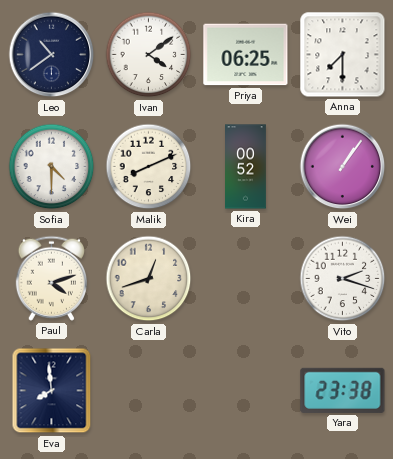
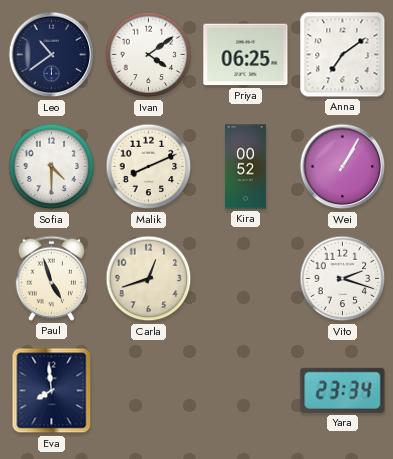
Anna: 7:30 -> 7:09 (343, 55)
Wei: 1:06 -> 1:05 (343, 167)
Paul: 4:12 -> 4:57 (51, 278)
Yara: 23:38 -> 23:34 (343, 390)
